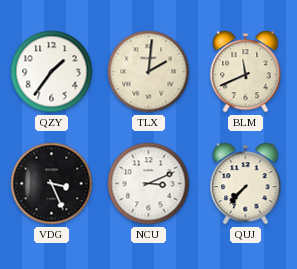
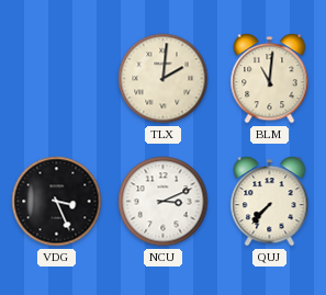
QZY: 1:36 -> none (52, 72)
BLM: 11:41 -> 11:01 (270, 79)
